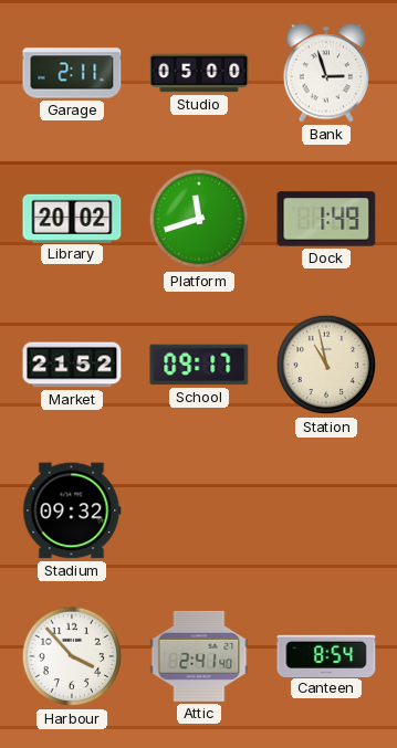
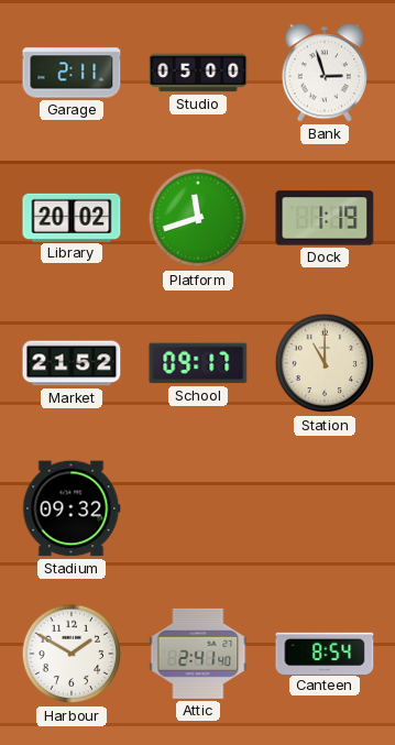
Dock: 1:49 -> 1:19 (325, 218)
Station: 10:58 -> 11:00 (325, 363)
Harbour: 3:53 -> 1:50 (72, 654)
